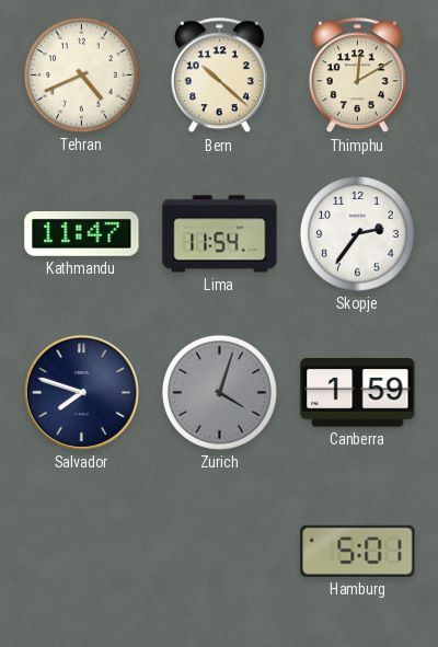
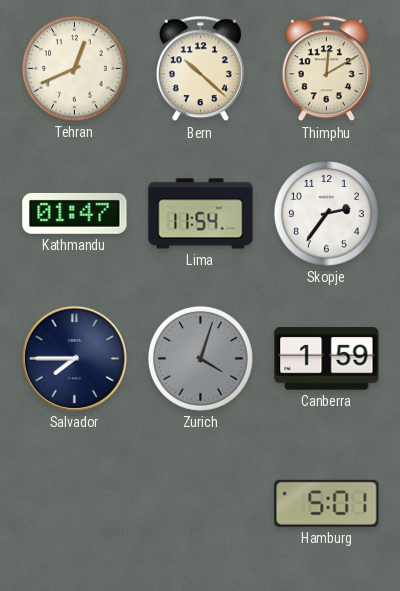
Tehran: 4:41 -> 12:41 (75, 68)
Kathmandu: 11:47 -> 01:47 (75, 214)
Salvador: 7:48 -> 7:45 (74, 358)
